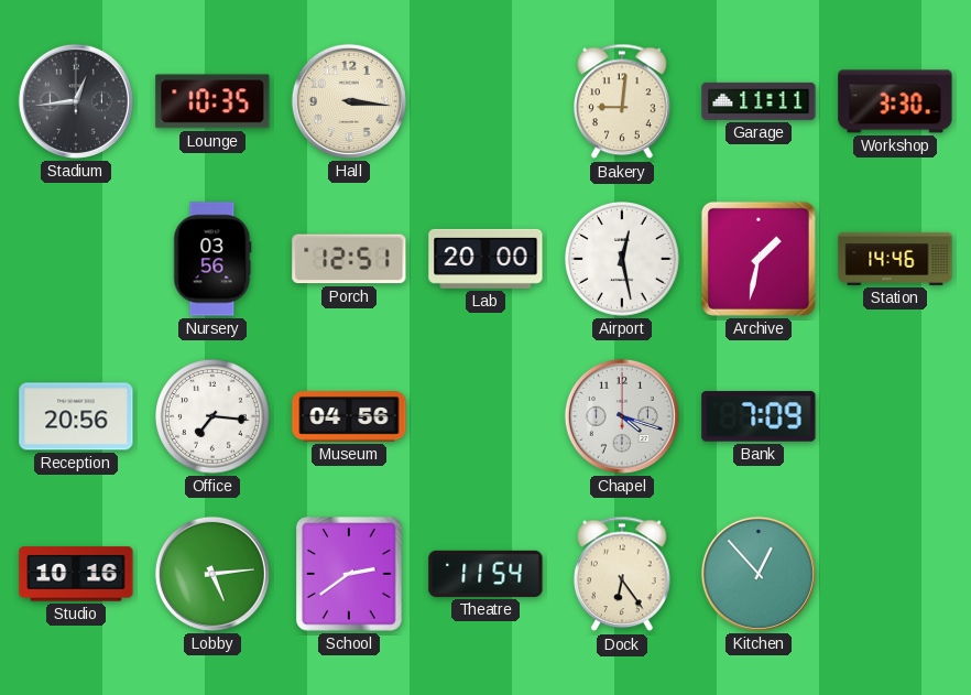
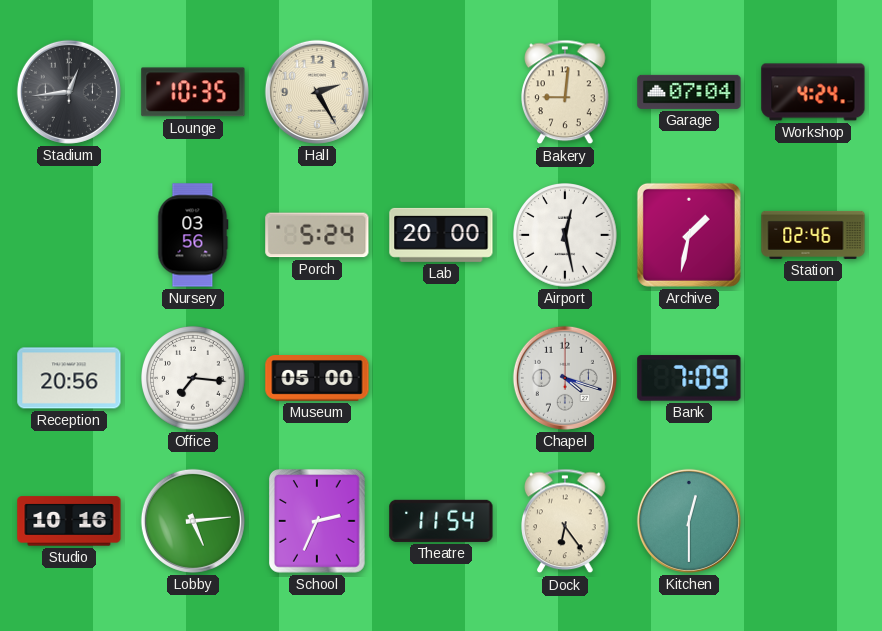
Hall: 3:16 -> 2:25 (317, 92)
Garage: 11:11 -> 07:04 (689, 92)
Workshop: 3:30 -> 4:24 (813, 92)
Porch: 12:51 -> 5:24 (317, 235)
Station: 14:46 -> 02:46 (813, 235)
Museum: 04:56 -> 05:00 (317, 379)
School: 2:39 -> 2:34 (318, 522)
Kitchen: 12:53 -> 12:30 (689, 521)
